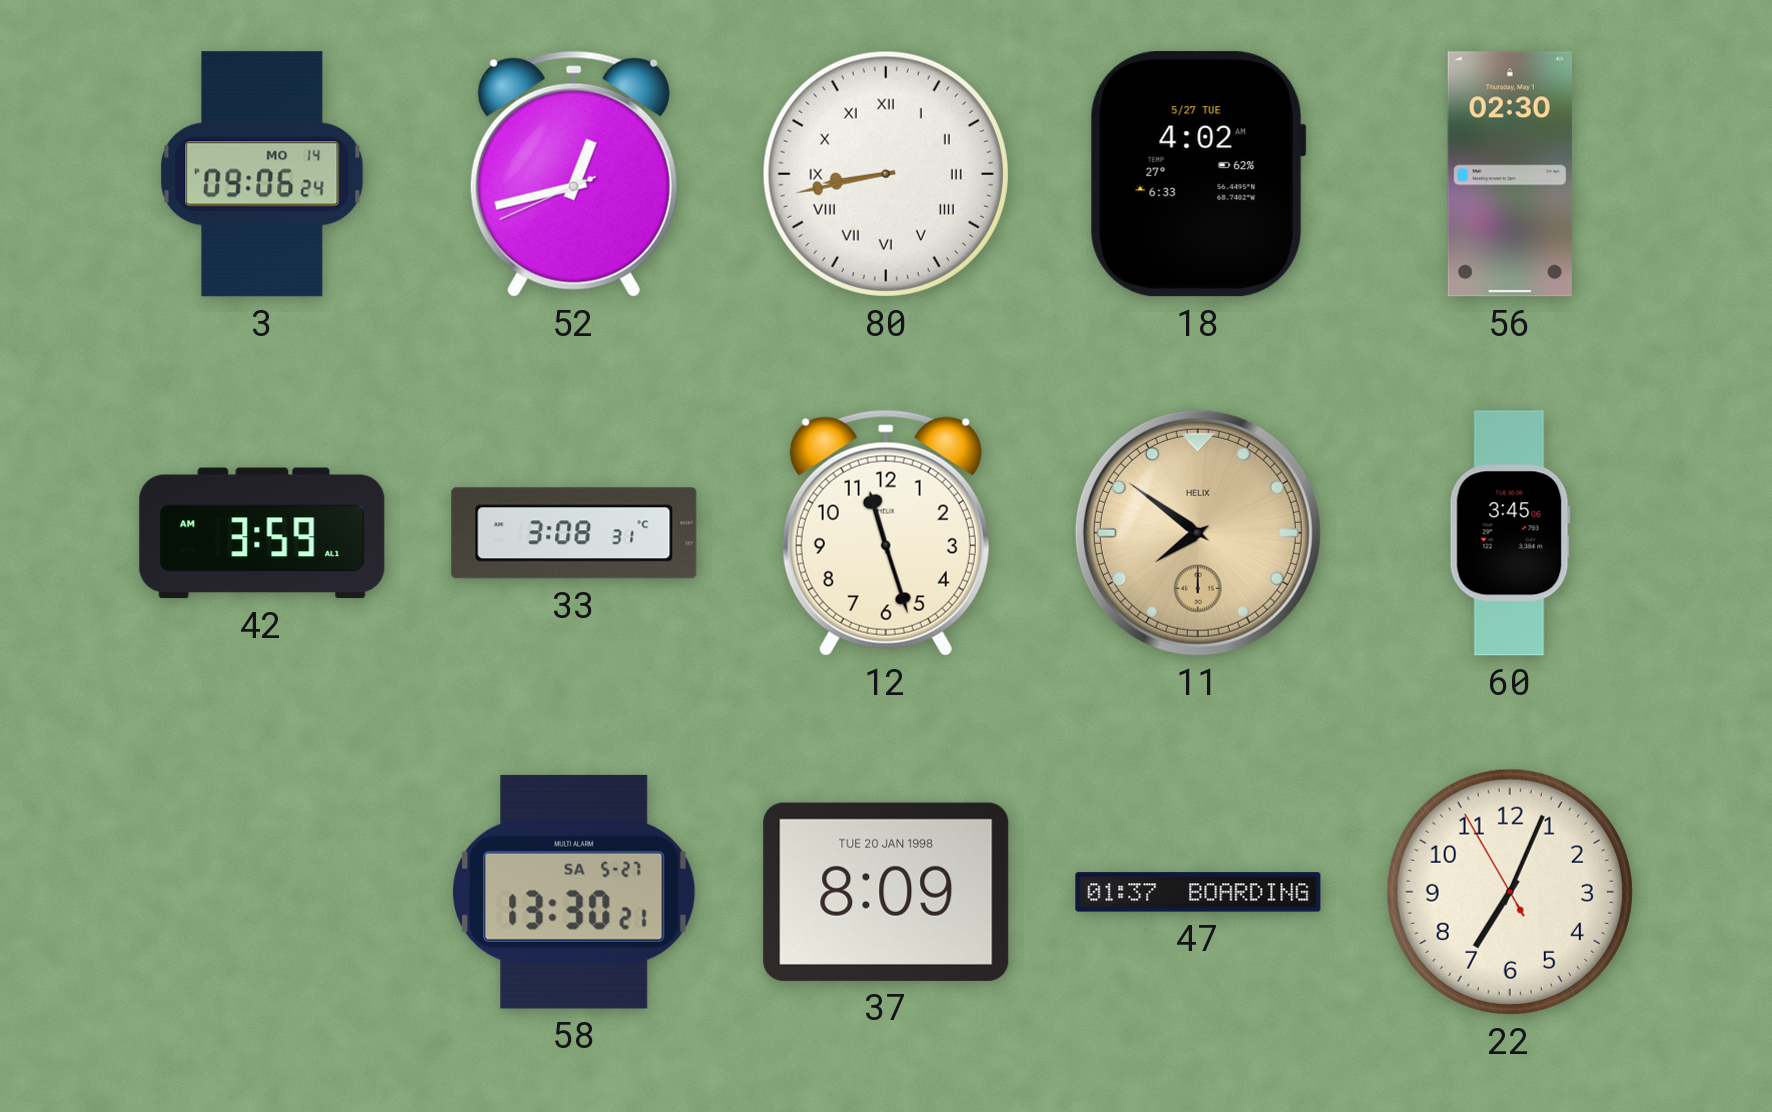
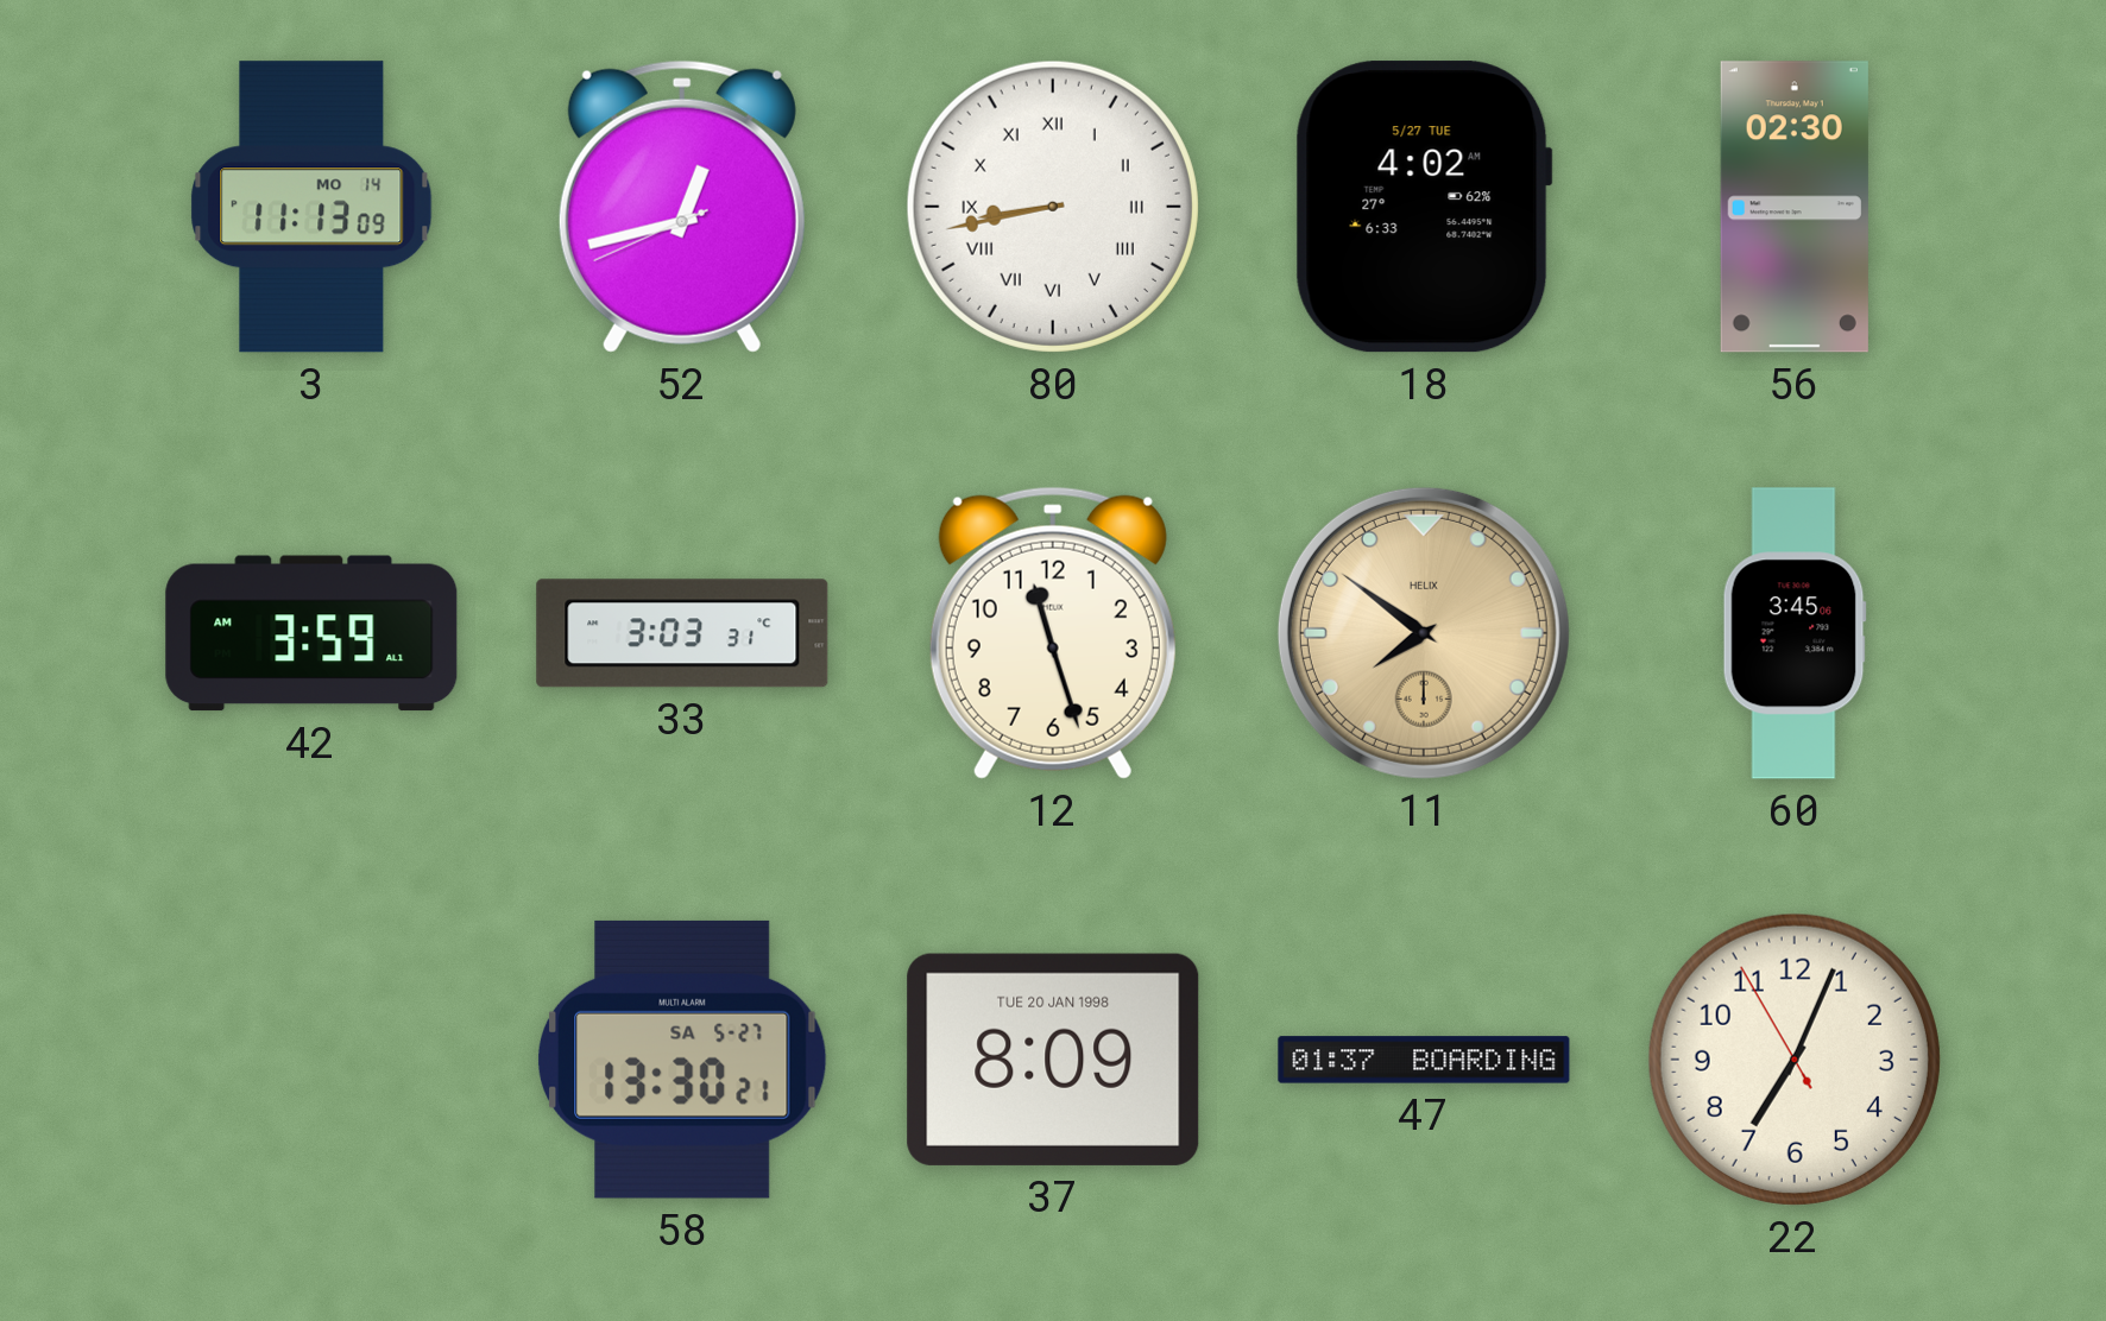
3: 09:06 -> 11:13 (311, 207)
33: 3:08 -> 3:03 (682, 633)
